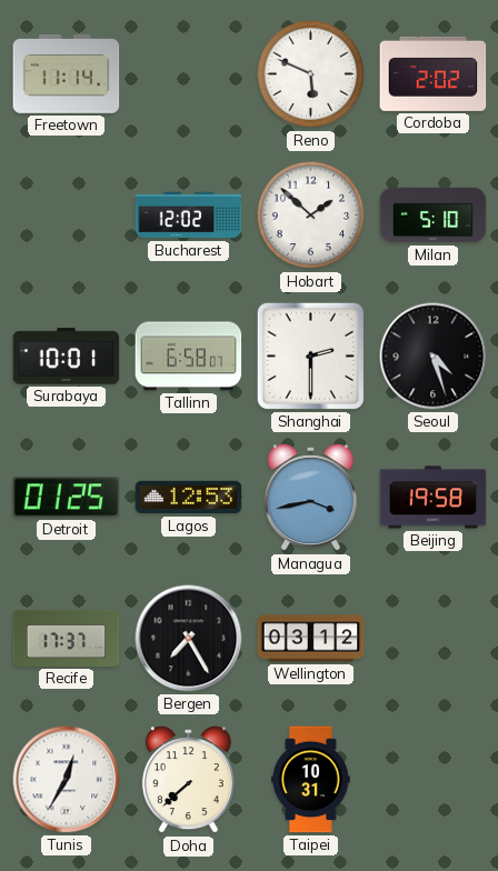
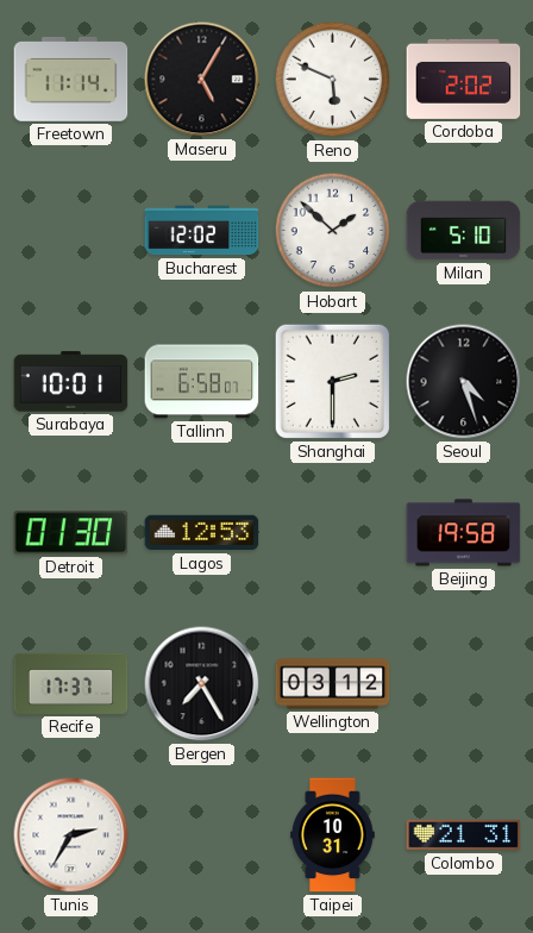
Maseru: none -> 5:05 (202, 80)
Detroit: 01:25 -> 01:30 (71, 533)
Managua: 3:43 -> none (310, 498)
Tunis: 12:35 -> 2:35 (71, 835)
Doha: 7:38 -> none (188, 780)
Colombo: none -> 21:31 (464, 835)
